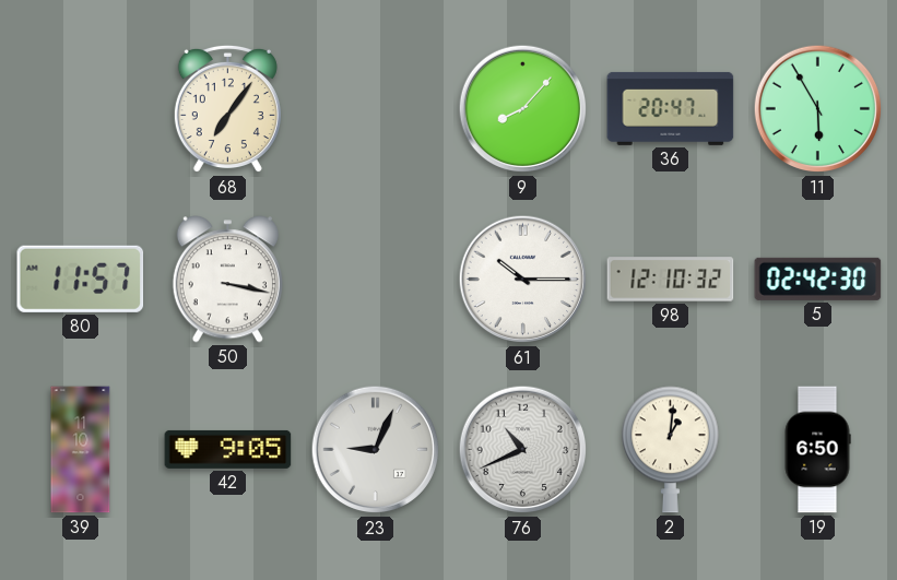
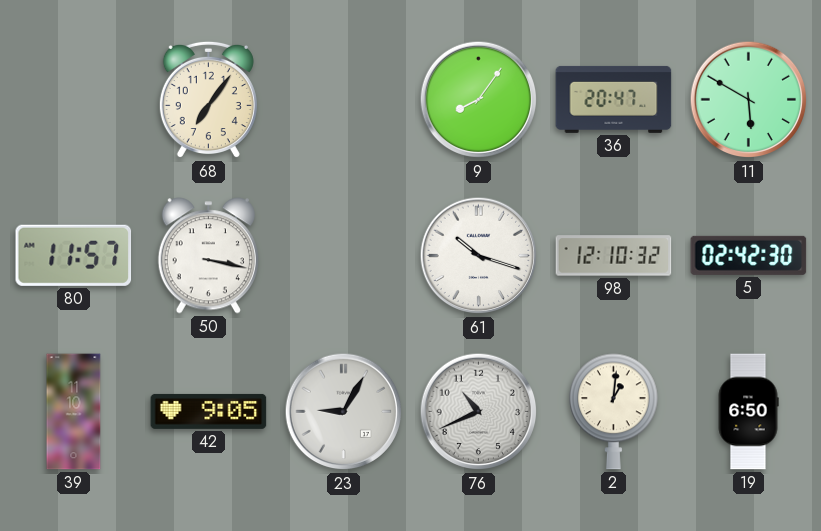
9: 8:07 -> 8:06 (479, 100)
11: 5:55 -> 5:50 (749, 100)
61: 10:15 -> 10:18 (479, 256)
23: 9:04 -> 9:05 (344, 412)
